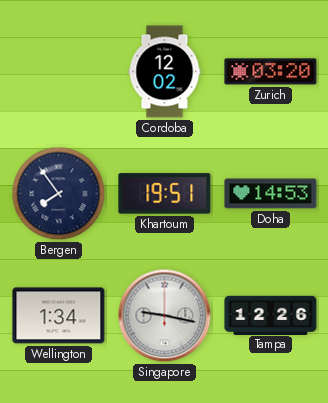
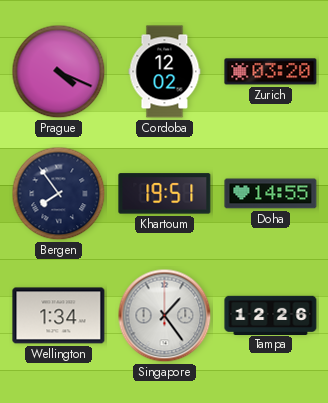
Prague: none -> 4:19 (59, 72)
Doha: 14:53 -> 14:55 (271, 194)
Singapore: 9:17 -> 1:24 (165, 316)
